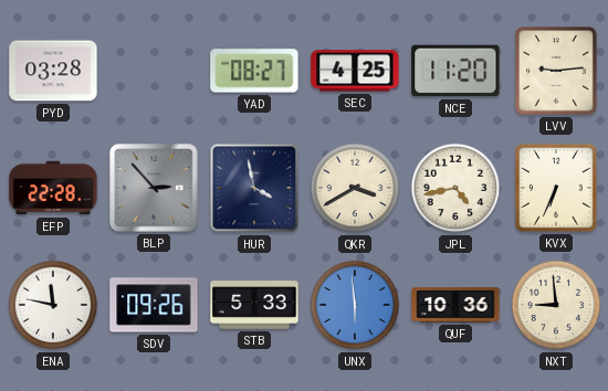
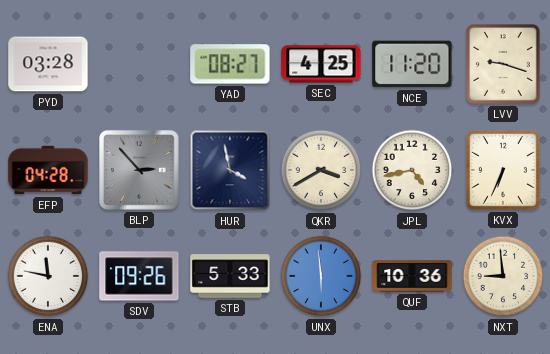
LVV: 9:14 -> 9:18 (504, 65)
EFP: 22:28 -> 04:28 (48, 170)
